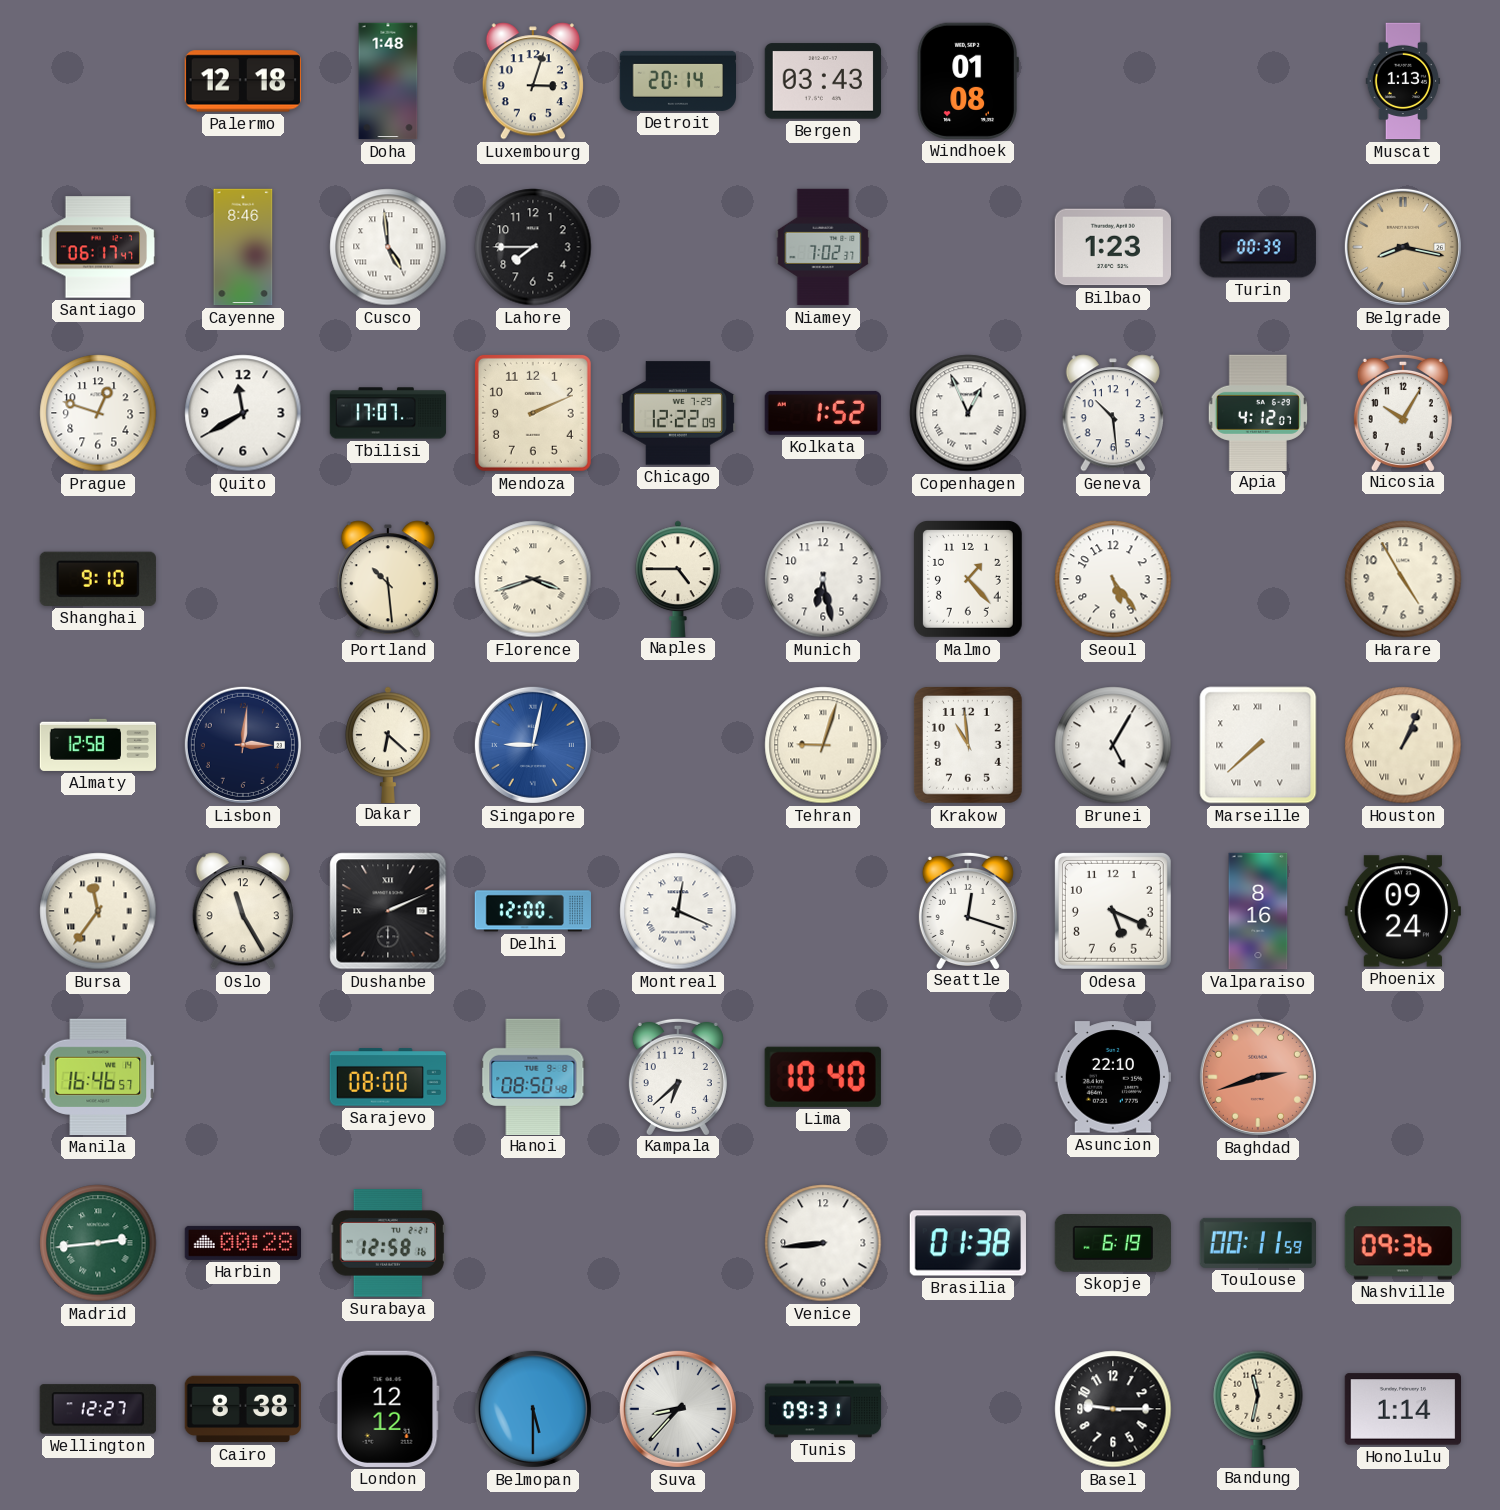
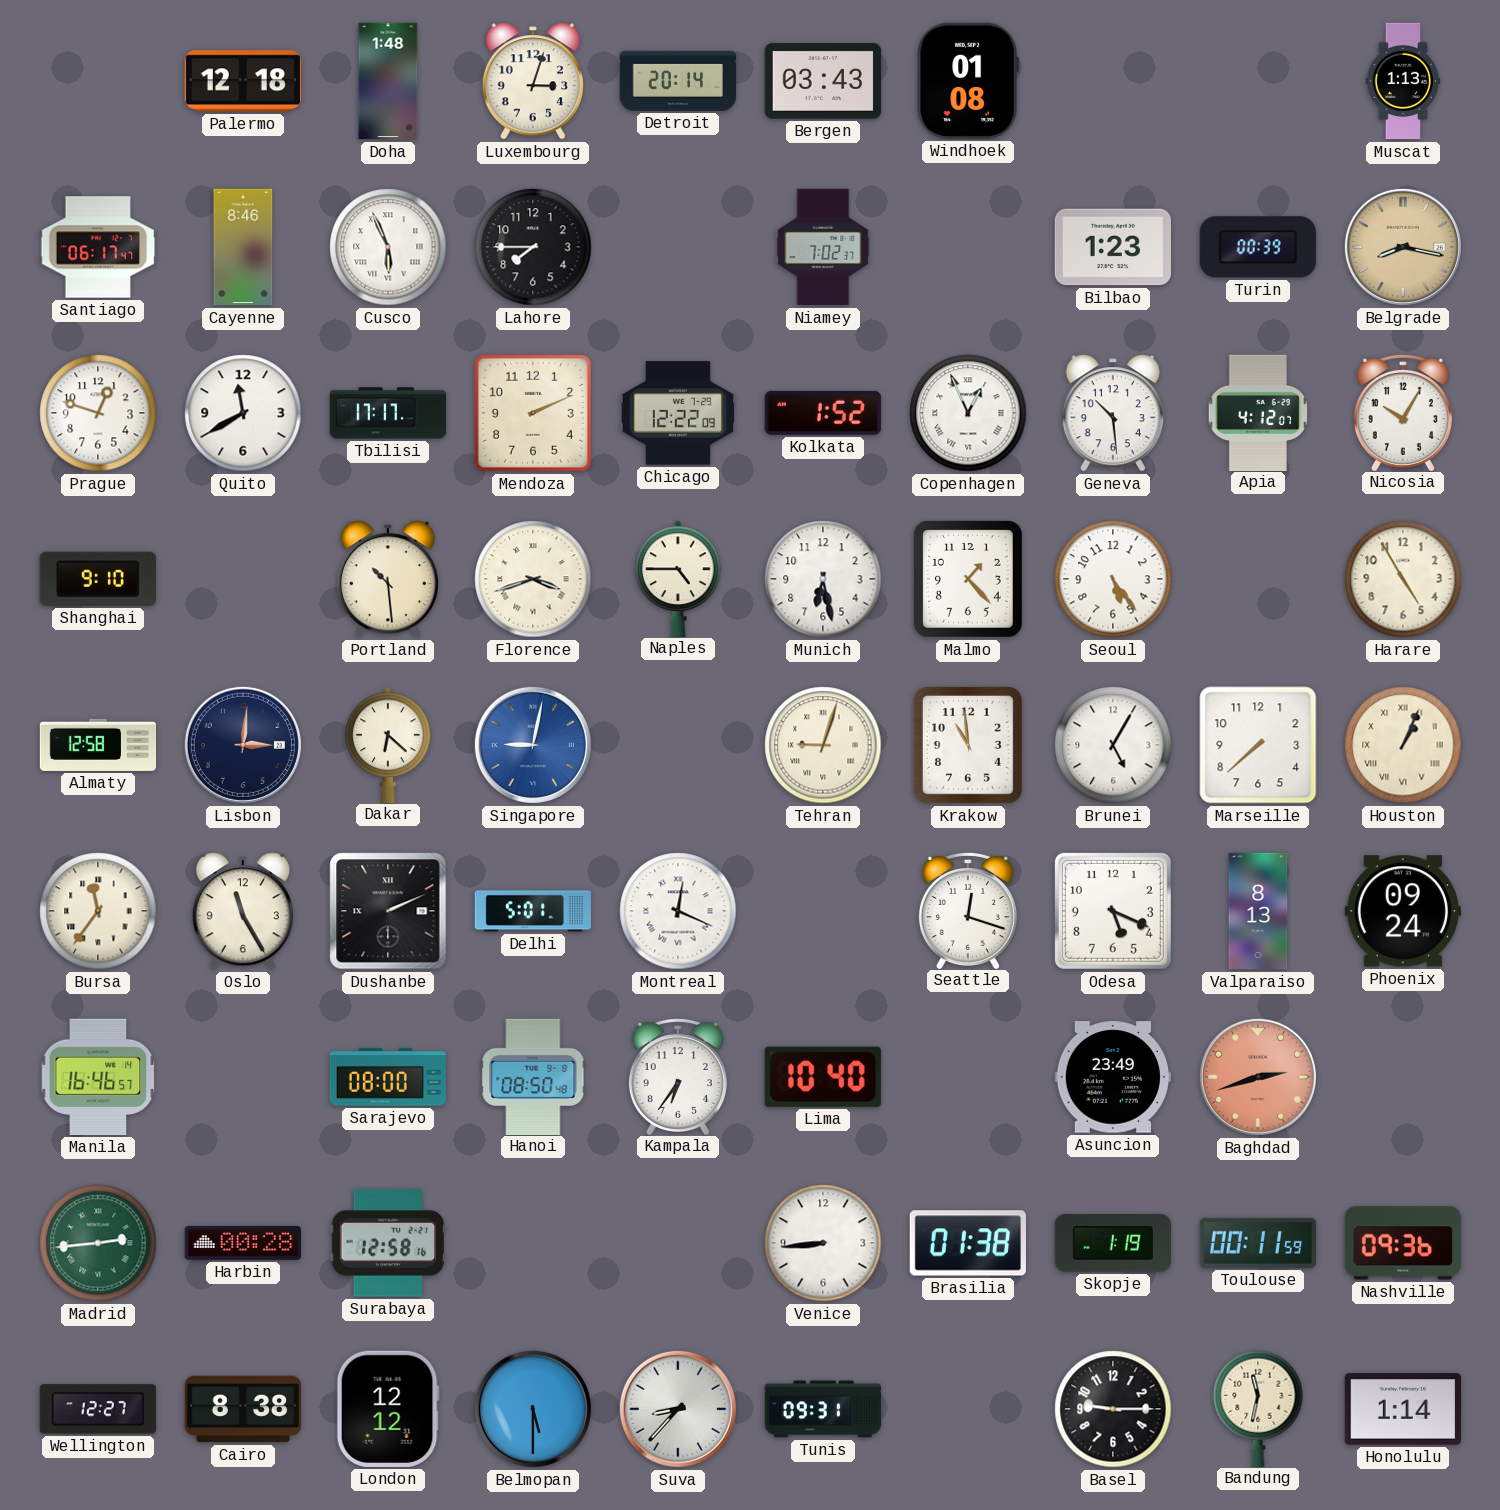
Cusco: 4:59 -> 5:56 (388, 247)
Tbilisi: 17:07 -> 17:17 (388, 413)
Marseille numerals: Roman -> Arabic (1258, 745)
Delhi: 12:00 -> 5:01 (532, 911)
Valparaiso: 8:16 -> 8:13 (1258, 911)
Kampala: 6:38 -> 6:36 (678, 1076)
Asuncion: 22:10 -> 23:49 (1113, 1077)
Skopje: 6:19 -> 1:19 (1112, 1244)
